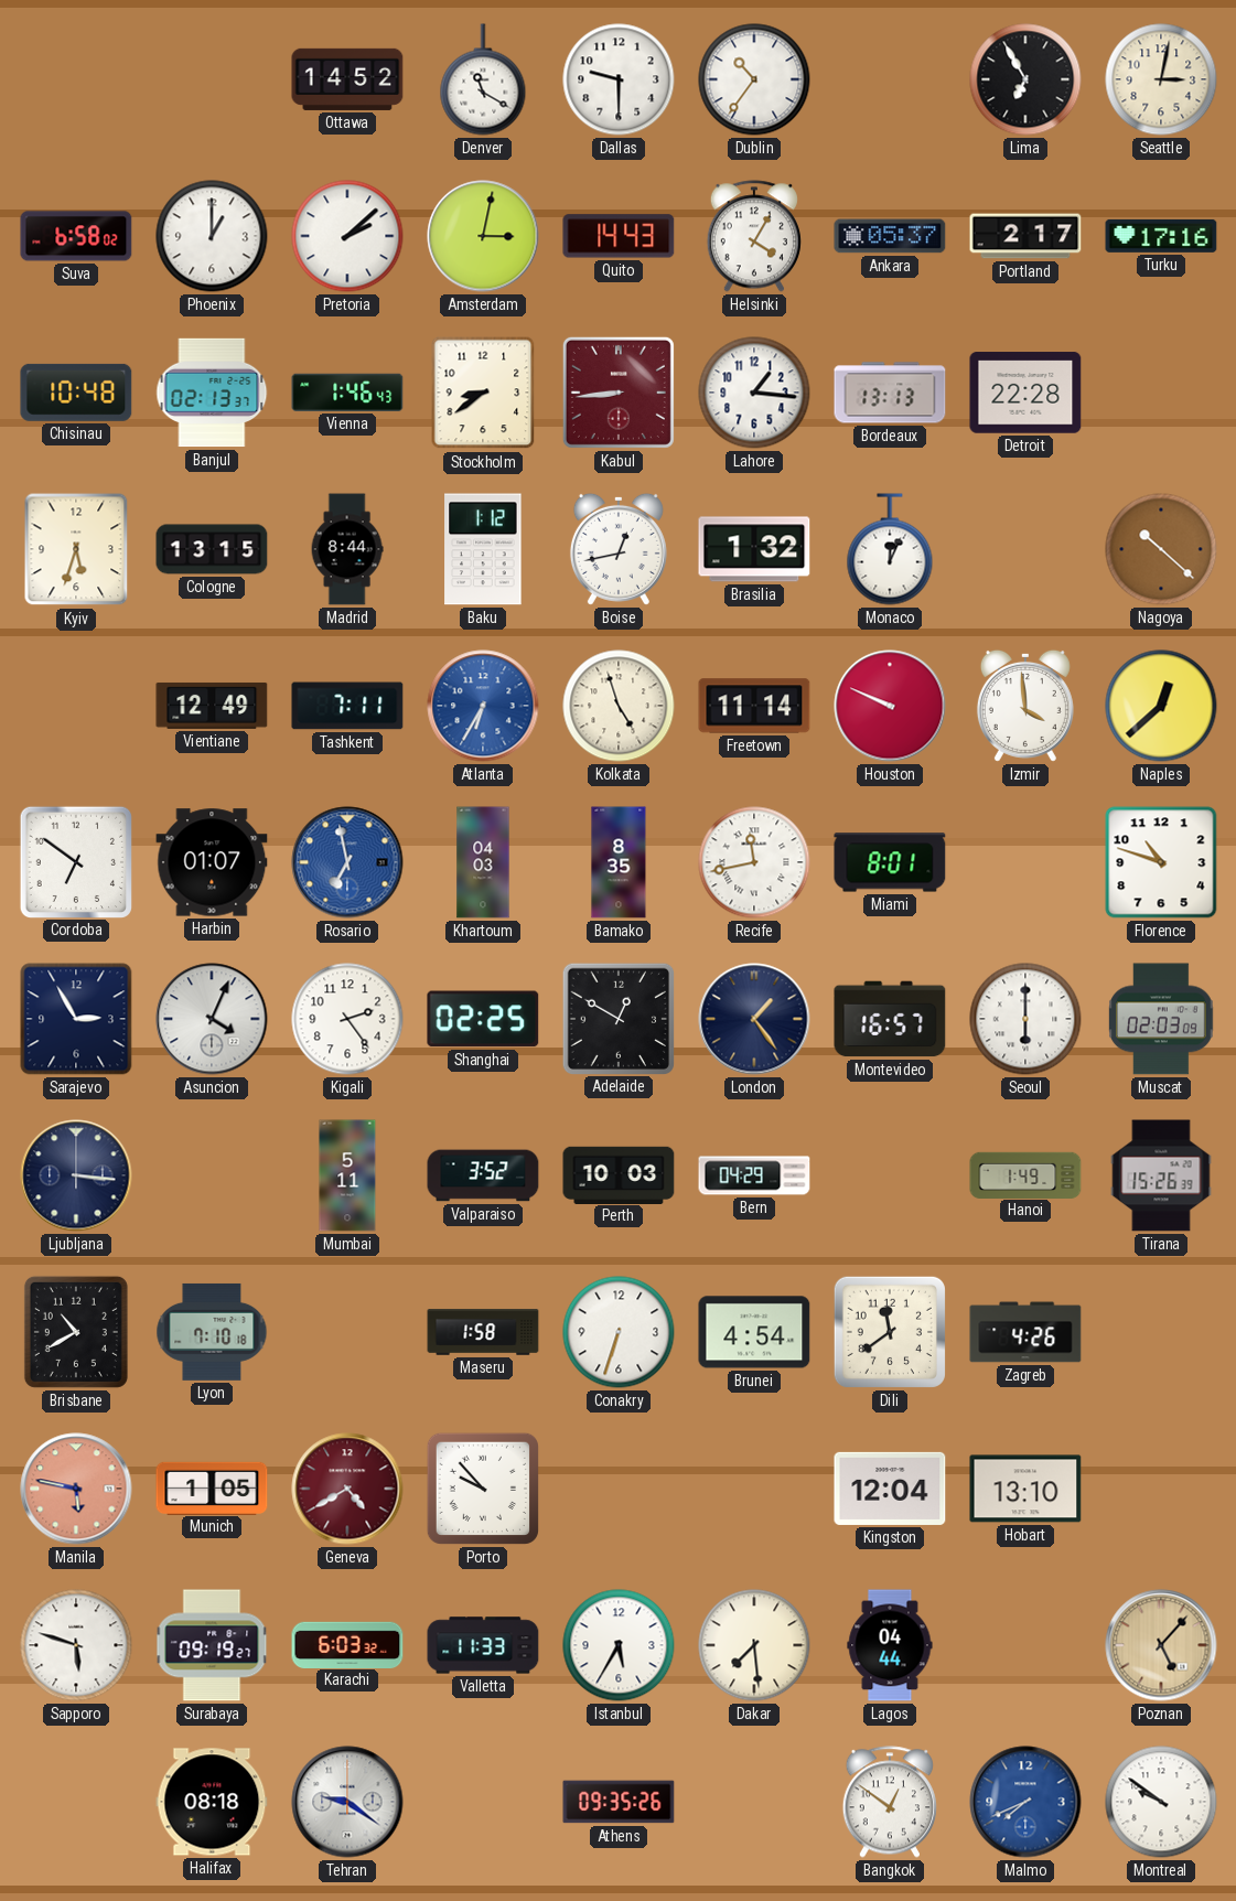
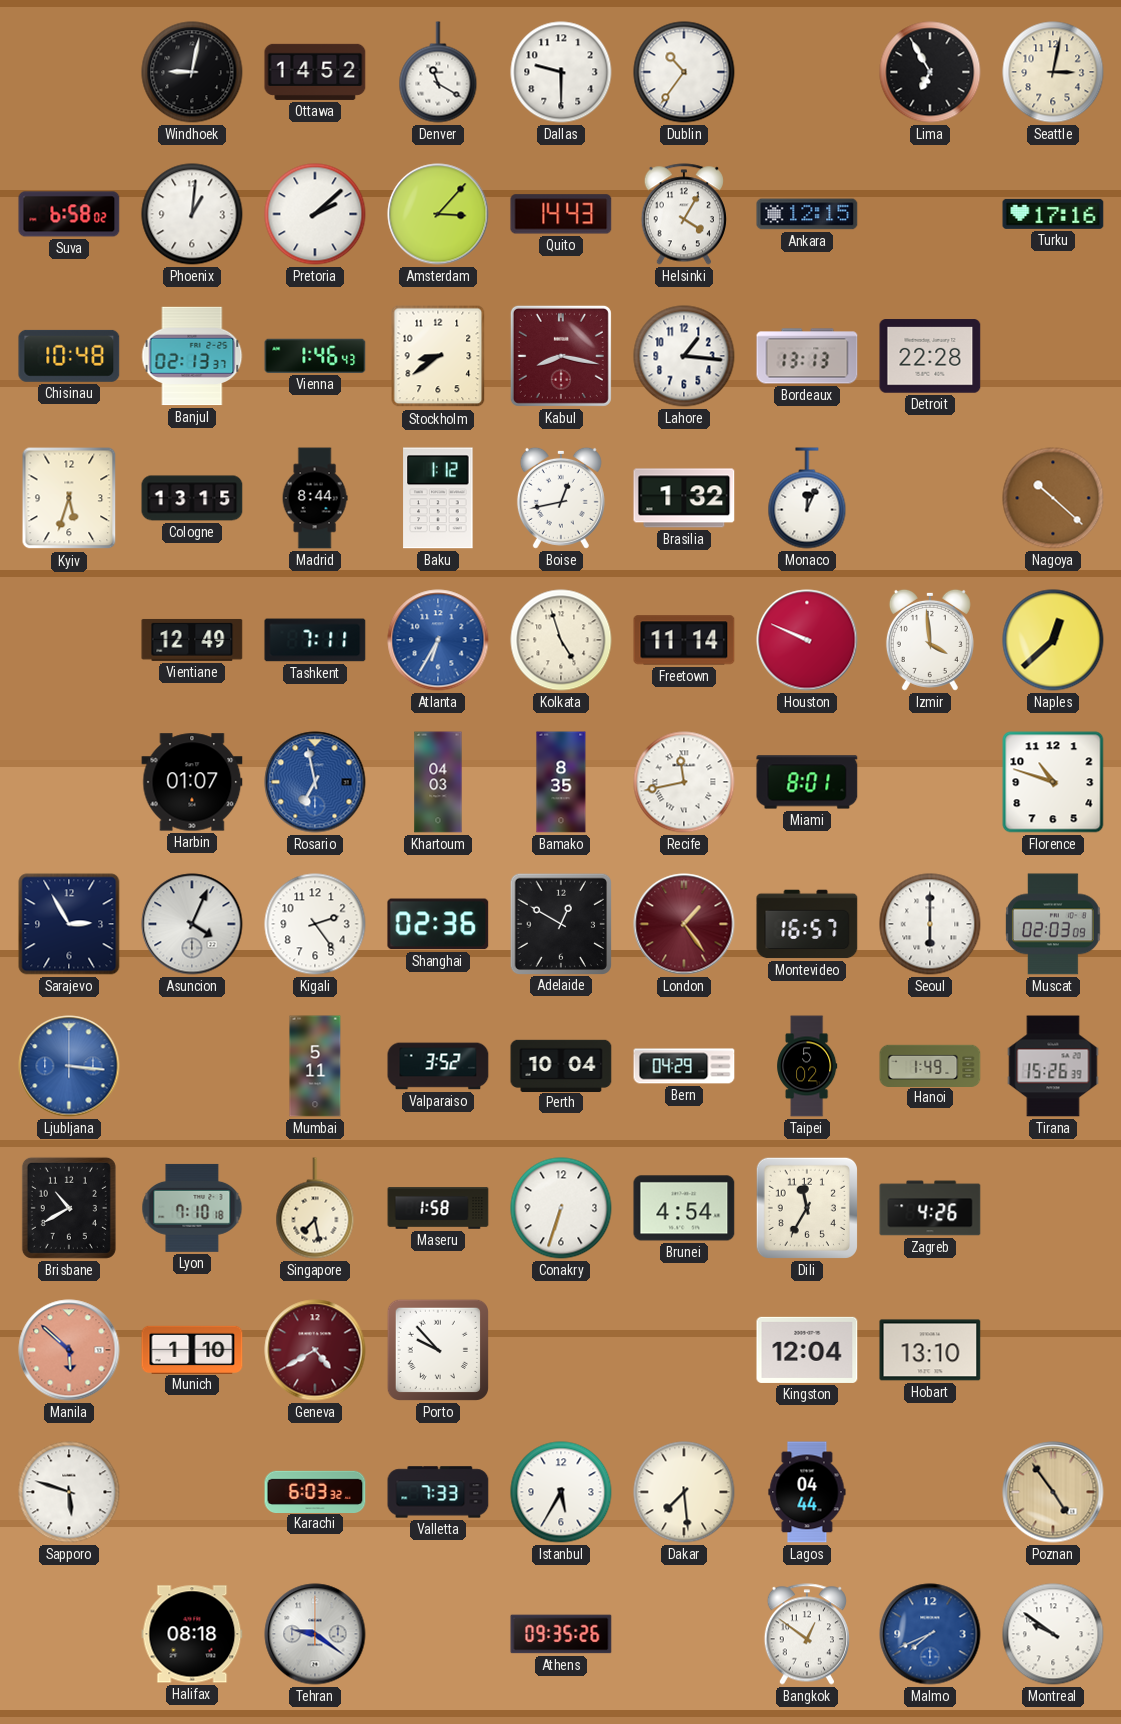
Windhoek: none -> 9:02 (192, 72)
Phoenix: 1:00 -> 1:01 (192, 214)
Amsterdam: 3:02 -> 3:07 (438, 214)
Ankara: 05:37 -> 12:15 (807, 214)
Portland: 2:17 -> none (1025, 236)
Kabul: 8:44 -> 8:17 (561, 356)
Cordoba: 6:51 -> none (75, 861)
Shanghai: 02:25 -> 02:36 (438, 924)
London dial: navy -> burgundy (684, 924)
Ljubljana dial: navy -> blue (69, 1066)
Perth: 10:03 -> 10:04 (561, 1065)
Taipei: none -> 5:02 (807, 1066)
Singapore: none -> 7:28 (315, 1208)
Dili: 11:39 -> 11:35 (807, 1208)
Manila: 5:47 -> 5:52 (69, 1350)
Munich: 1:05 -> 1:10 (192, 1349)
Surabaya: 09:19 -> none (212, 1645)
Valletta: 11:33 -> 7:33 (438, 1492)
Poznan: 5:07 -> 4:54 (1053, 1492)
